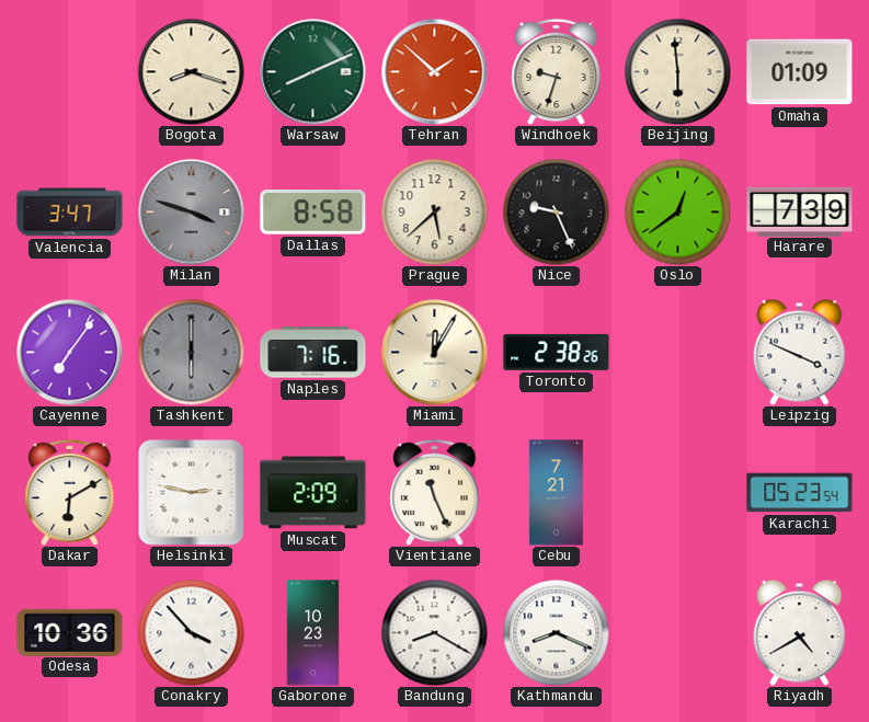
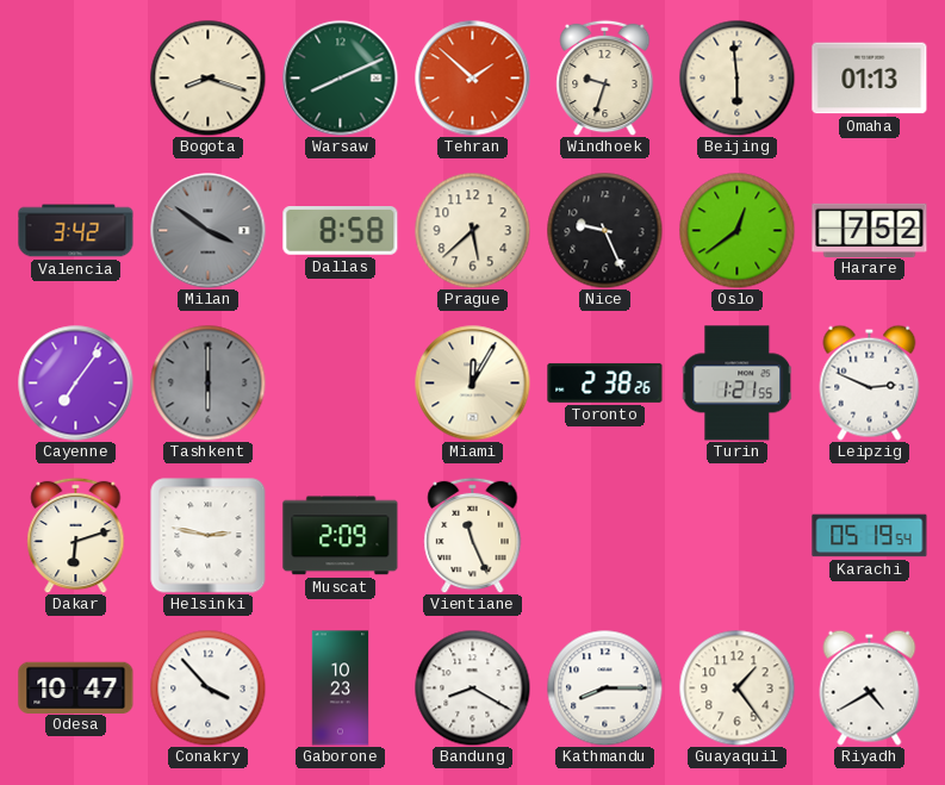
Omaha: 01:09 -> 01:13 (870, 79)
Valencia: 3:47 -> 3:42 (76, 231)
Milan: 3:48 -> 3:51 (209, 231)
Harare: 7:39 -> 7:52 (870, 230)
Naples: 7:16 -> none (313, 353)
Turin: none -> 1:21 (738, 384)
Leipzig: 3:49 -> 2:49 (870, 382)
Dakar: 6:10 -> 6:12 (76, 535)
Cebu: 7:21 -> none (557, 493)
Karachi: 05:23 -> 05:19 (870, 536)
Odesa: 10:36 -> 10:47 (76, 687)
Kathmandu: 8:19 -> 8:15 (604, 687)
Guayaquil: none -> 1:24 (736, 687)
